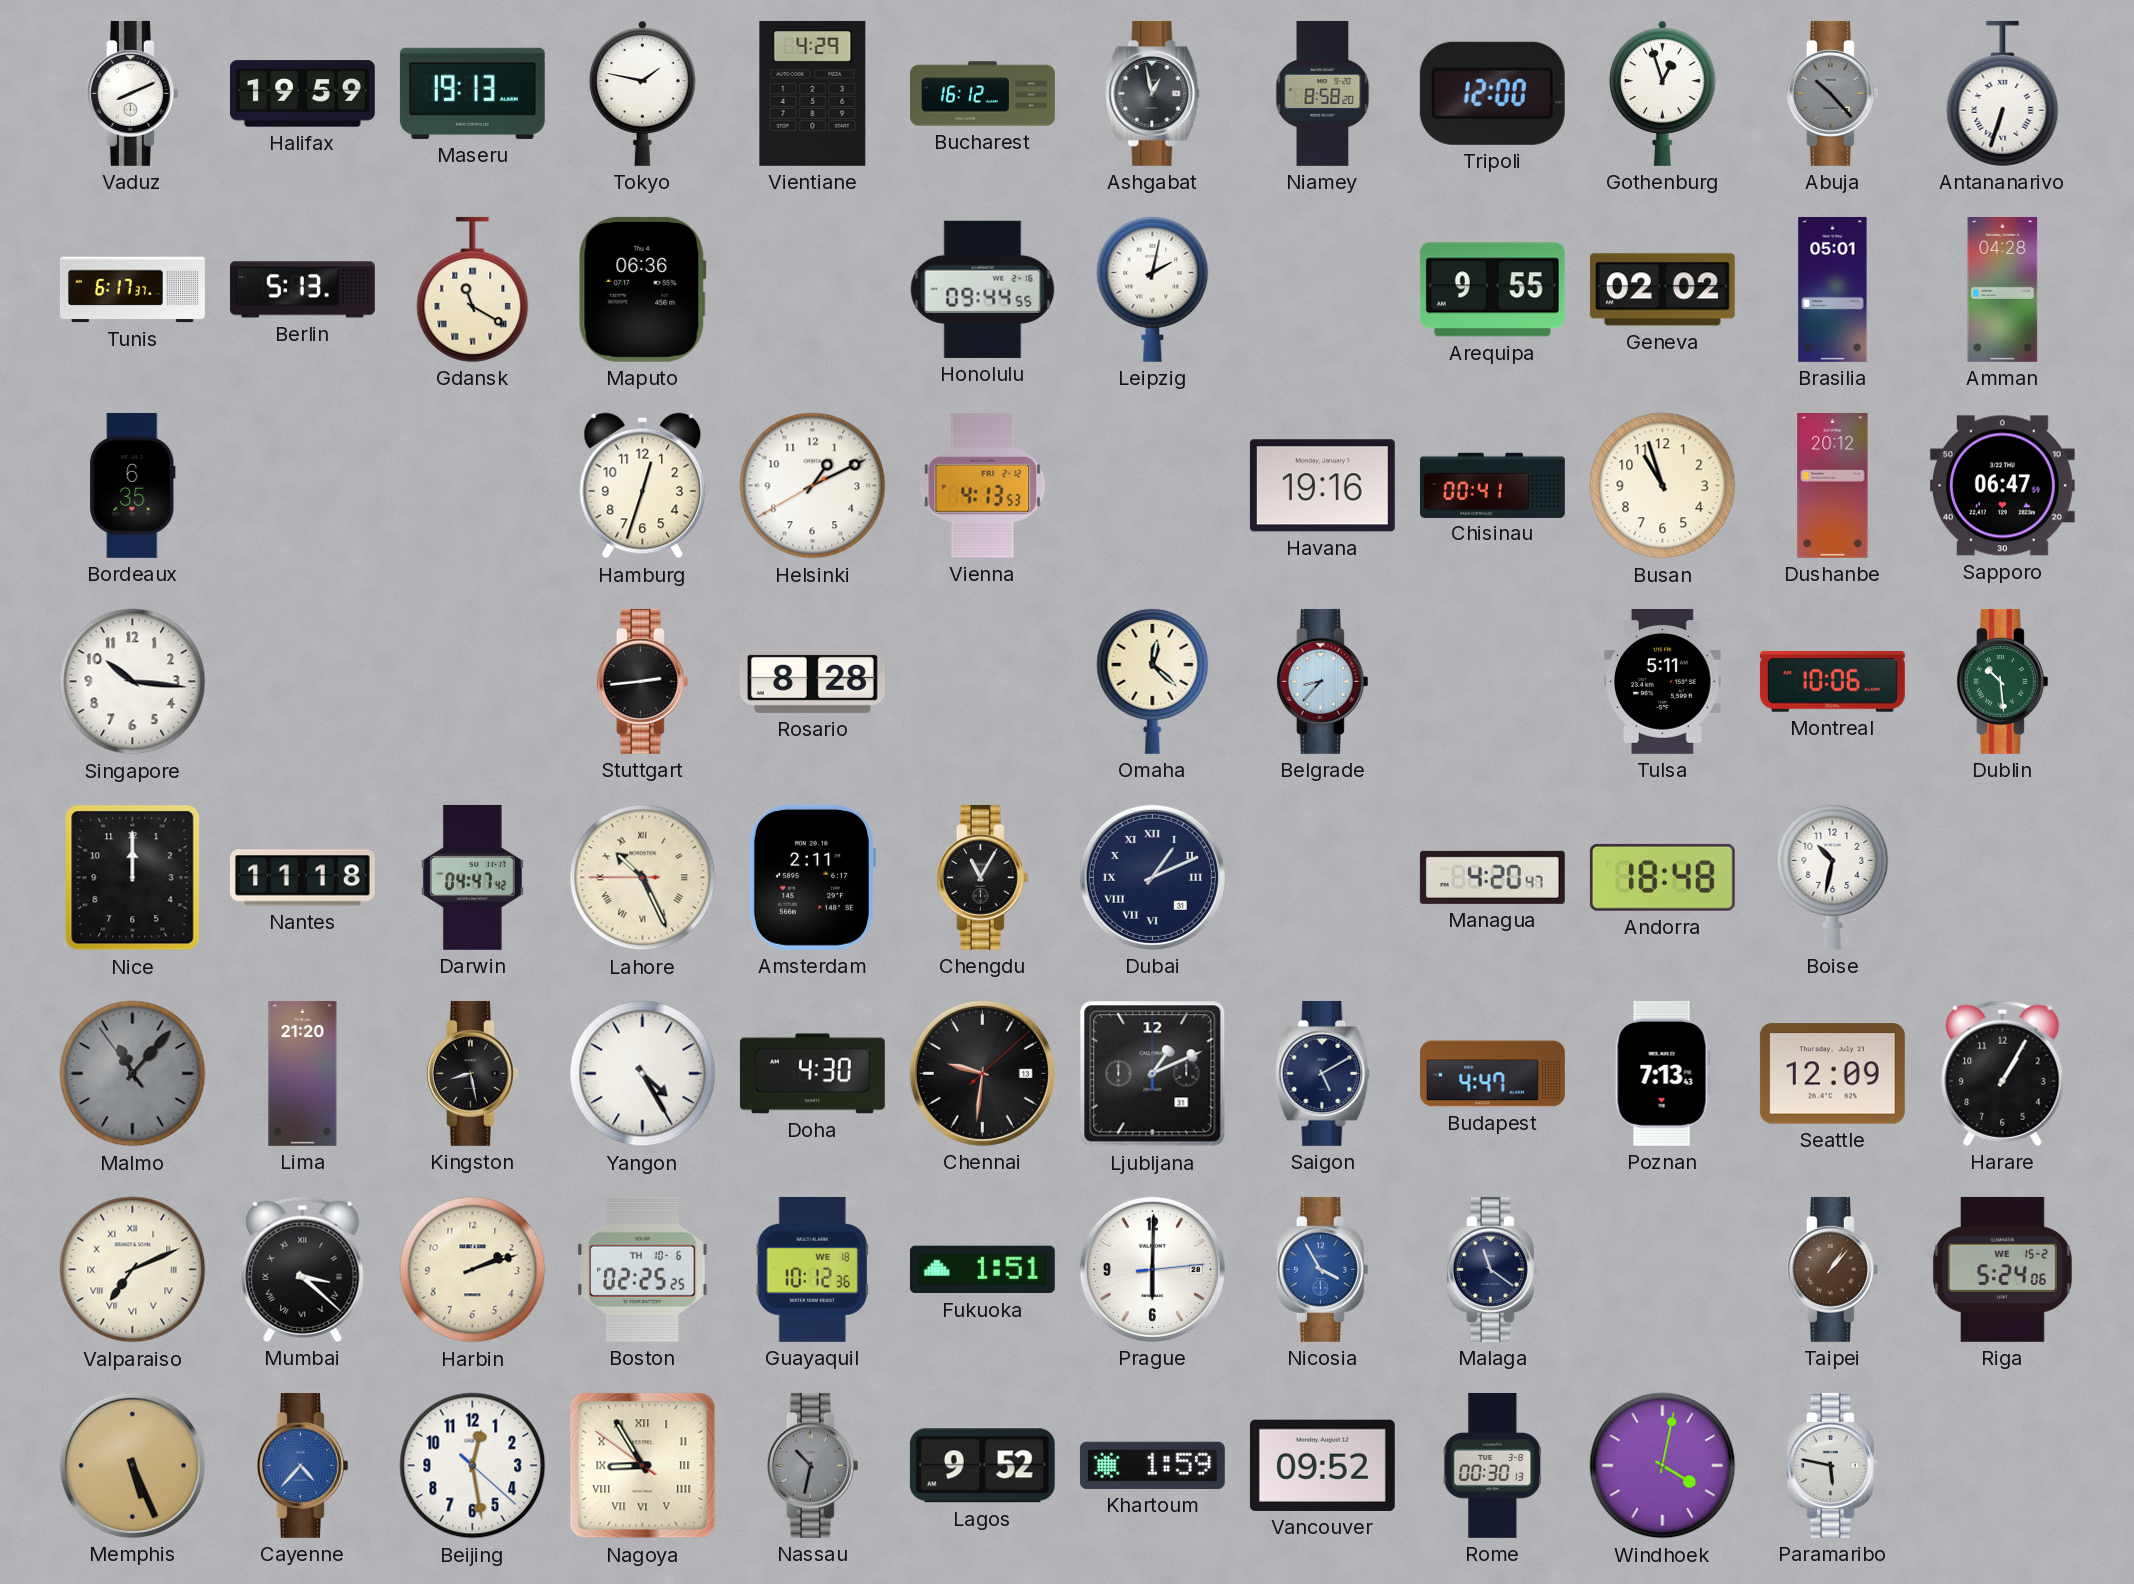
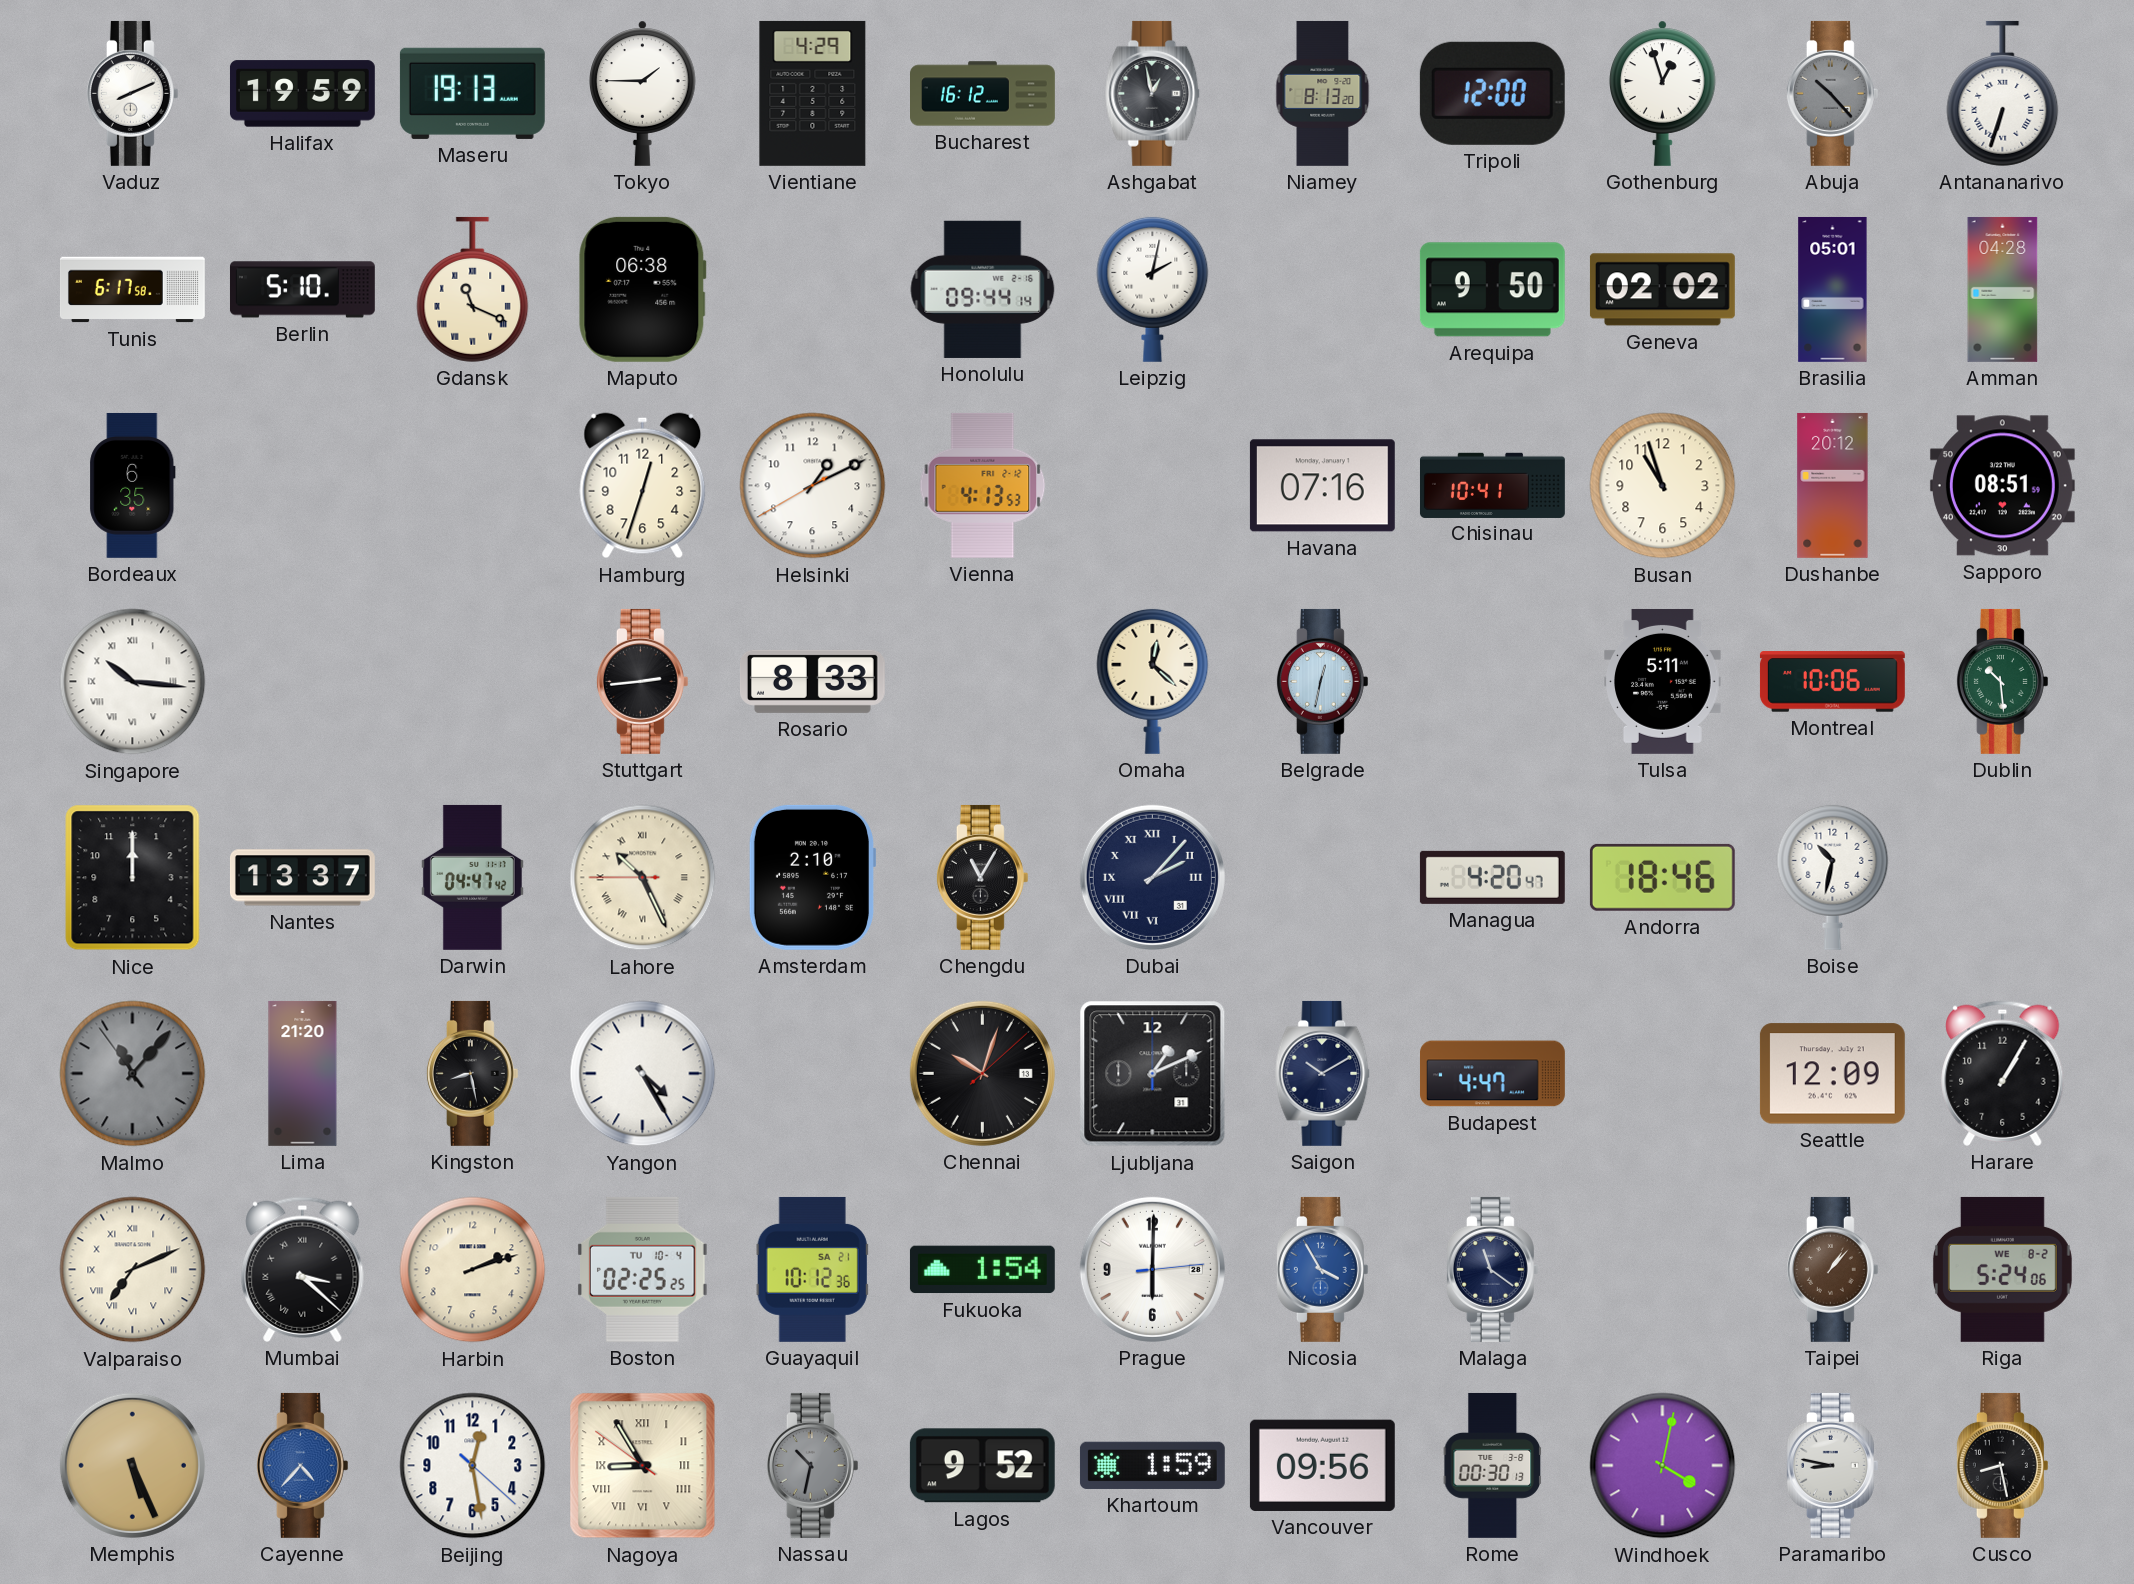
Tokyo: 1:47 -> 1:45 (643, 93)
Niamey: 8:58 -> 8:13 (1323, 93)
Tunis: 6:17:37 -> 6:17:58 (133, 290)
Berlin: 5:13 -> 5:10 (302, 290)
Gdansk: 11:20 -> 11:19 (473, 289)
Maputo: 06:36 -> 06:38 (643, 289)
Honolulu: 09:44:55 -> 09:44:14 (983, 289)
Arequipa: 9:55 -> 9:50 (1492, 290)
Havana: 19:16 -> 07:16 (1322, 486)
Chisinau: 00:41 -> 10:41 (1492, 485)
Sapporo: 06:47 -> 08:51 (2002, 486)
Singapore numerals: Arabic -> Roman (133, 682)
Rosario: 8:28 -> 8:33 (812, 681)
Belgrade: 8:37 -> 12:32 (1322, 681)
Nantes: 11:18 -> 13:37 (302, 878)
Amsterdam: 2:11 -> 2:10 (812, 877)
Dubai: 1:11 -> 2:07 (1152, 877)
Andorra: 18:48 -> 18:46 (1662, 877)
Doha: 4:30 -> none (812, 1074)
Chennai: 9:31 -> 10:03 (982, 1073)
Saigon: 5:10 -> 10:10 (1323, 1073)
Poznan: 7:13 -> none (1662, 1073)
Boston date: TH 10-6 -> TU 10-4 (643, 1269)
Guayaquil date: WE 18 -> SA 21 (812, 1269)
Fukuoka: 1:51 -> 1:54 (982, 1270)
Riga date: WE 15-2 -> WE 8-2 (2002, 1269)
Vancouver: 09:52 -> 09:56 (1322, 1465)
Paramaribo: 5:47 -> 8:47 (1832, 1465)
Cusco: none -> 8:28 (2002, 1465)
